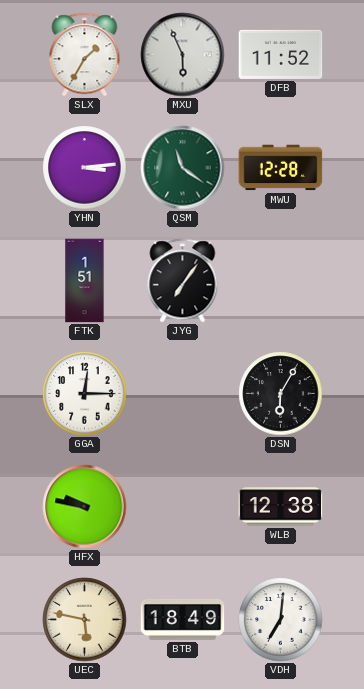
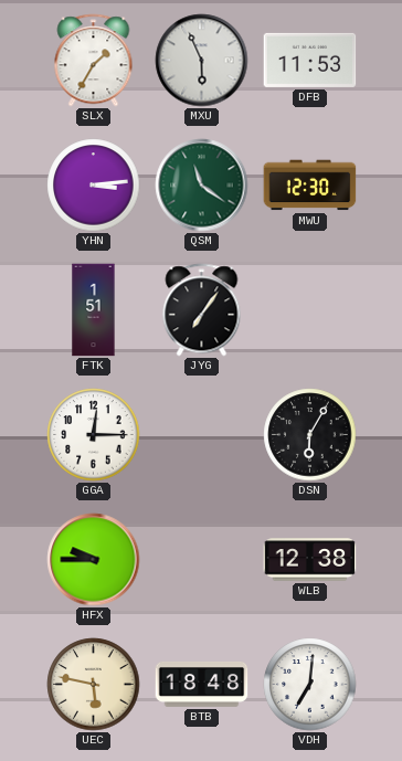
DFB: 11:52 -> 11:53 (310, 60)
MWU: 12:28 -> 12:30 (310, 186)
HFX: 9:47 -> 9:45 (94, 560)
BTB: 18:49 -> 18:48 (202, 684)
